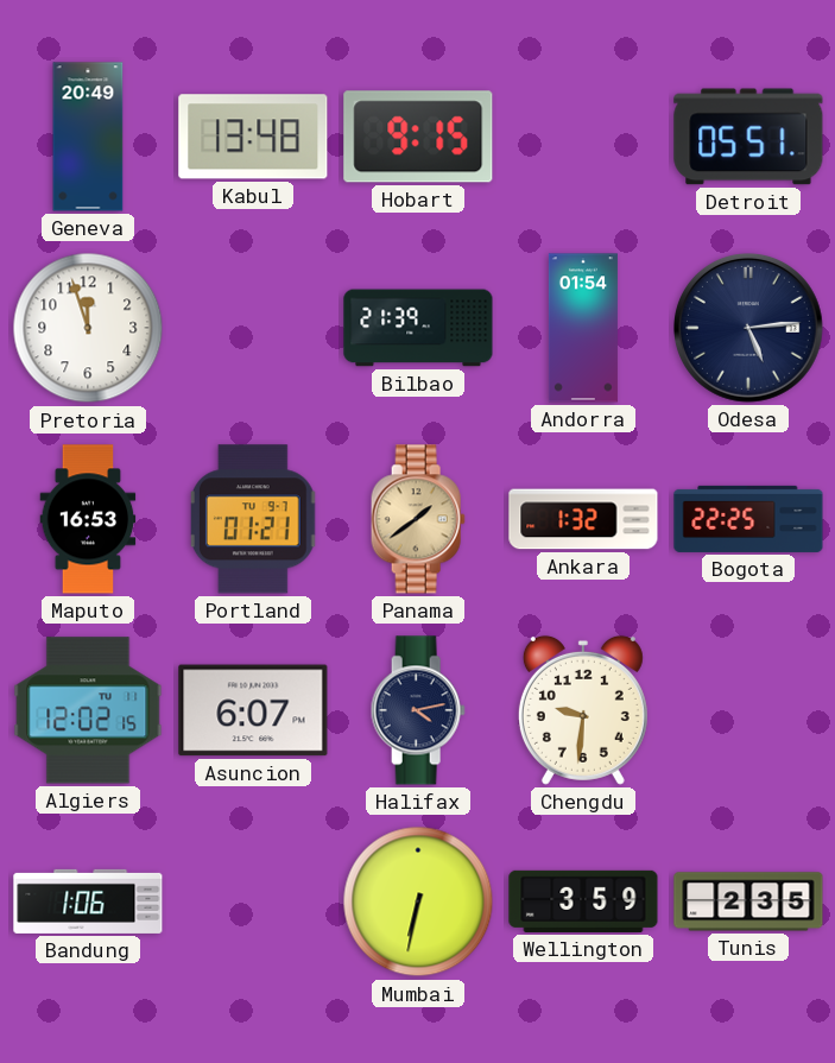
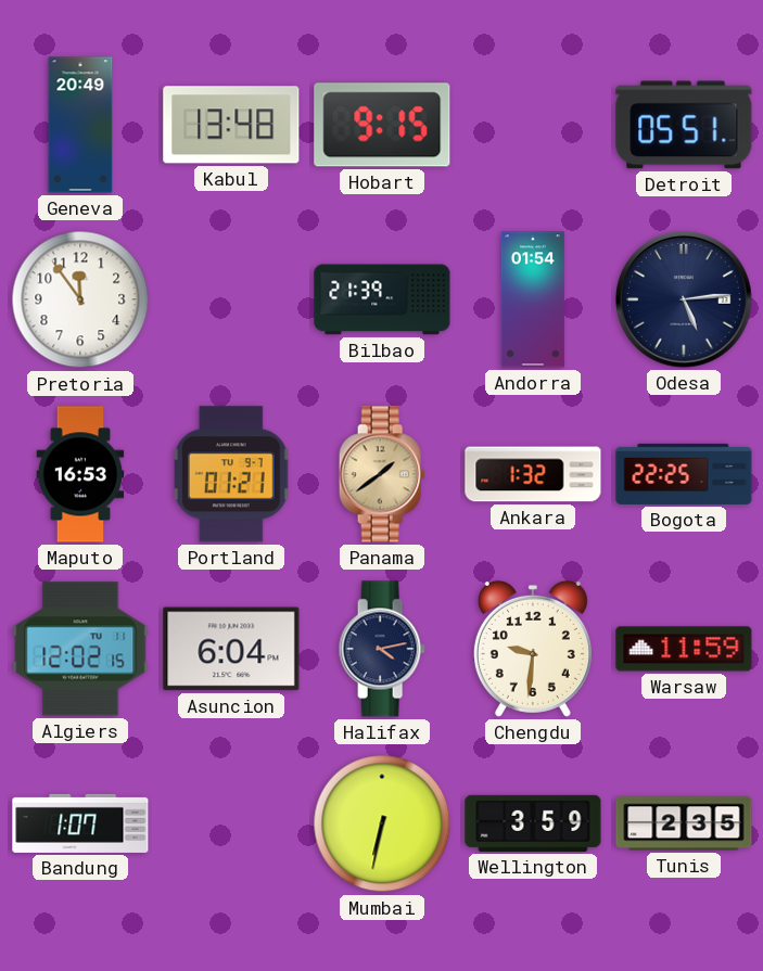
Pretoria: 11:57 -> 11:54 (80, 299)
Asuncion: 6:07 -> 6:04 (231, 649)
Warsaw: none -> 11:59 (684, 649)
Bandung: 1:06 -> 1:07 (80, 823)
